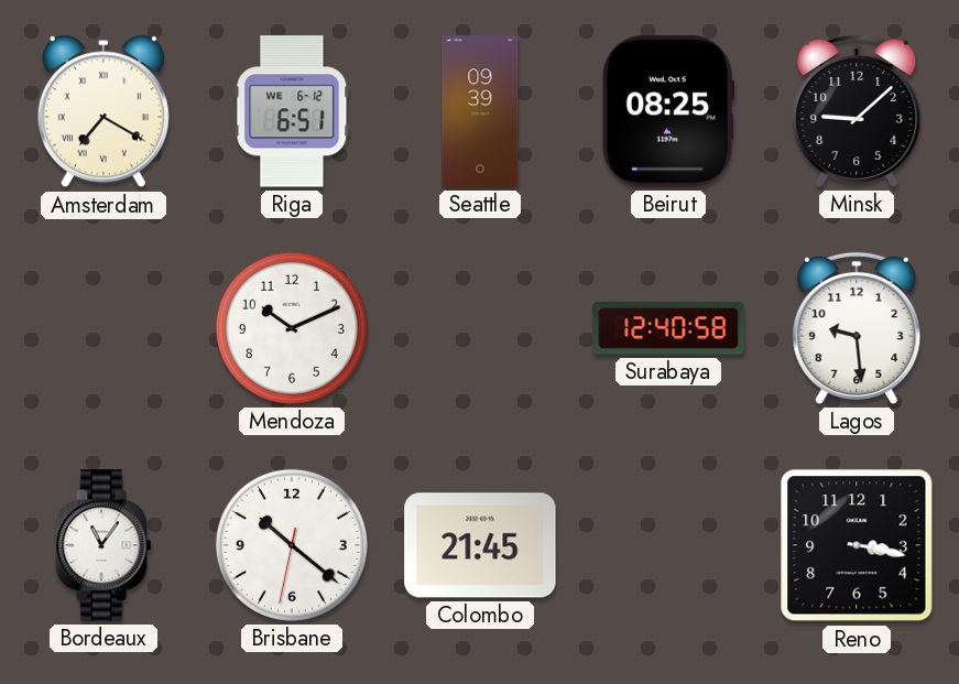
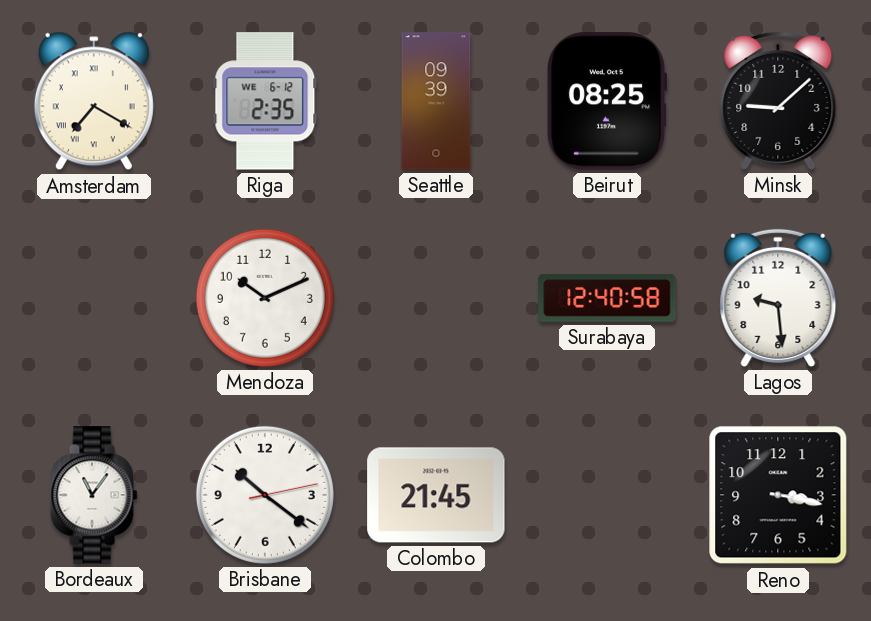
Riga: 6:51 -> 2:35 (265, 101)
Brisbane: 10:21:32 -> 10:21:13 (265, 495)
